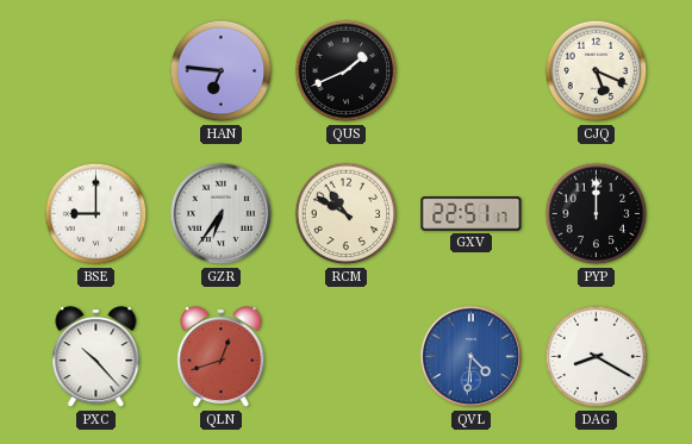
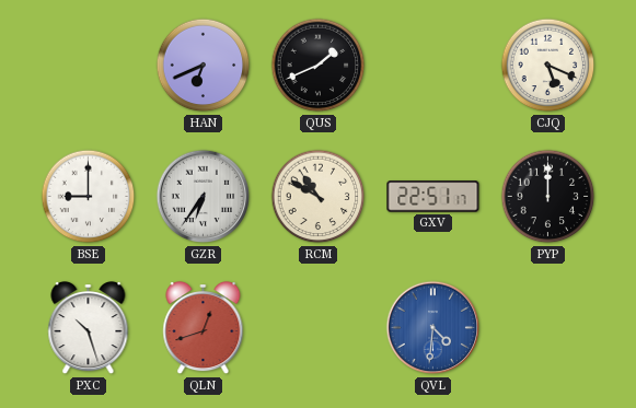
HAN: 6:46 -> 6:41 (204, 66)
PXC: 10:23 -> 10:27 (89, 329)
DAG: 8:20 -> none (597, 357)
